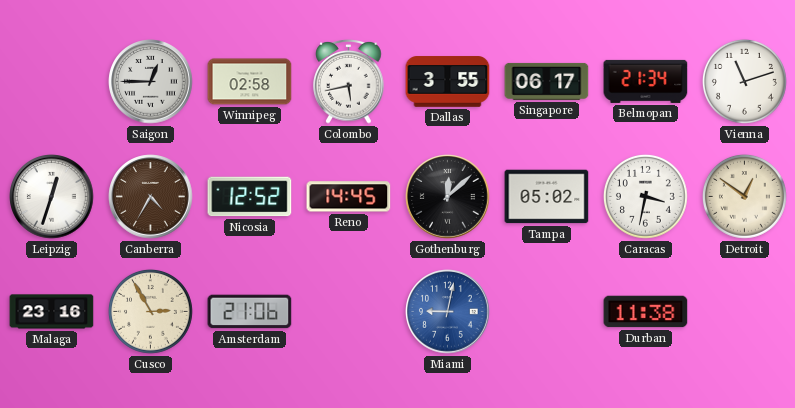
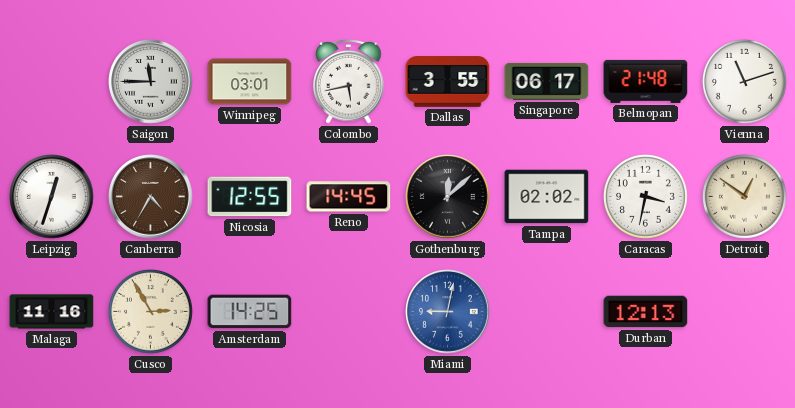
Saigon: 12:45 -> 11:45 (151, 82)
Winnipeg: 02:58 -> 03:01 (250, 82)
Belmopan: 21:34 -> 21:48 (646, 81)
Nicosia: 12:52 -> 12:55 (250, 197)
Tampa: 05:02 -> 02:02 (547, 197)
Malaga: 23:16 -> 11:16 (52, 312)
Amsterdam: 21:06 -> 14:25 (250, 312)
Durban: 11:38 -> 12:13 (646, 312)
